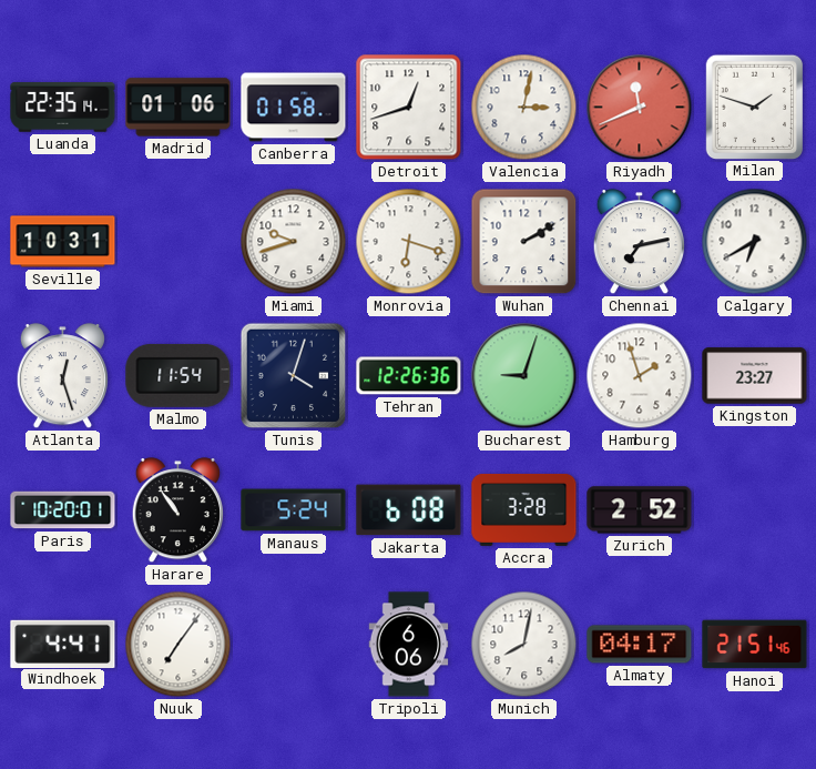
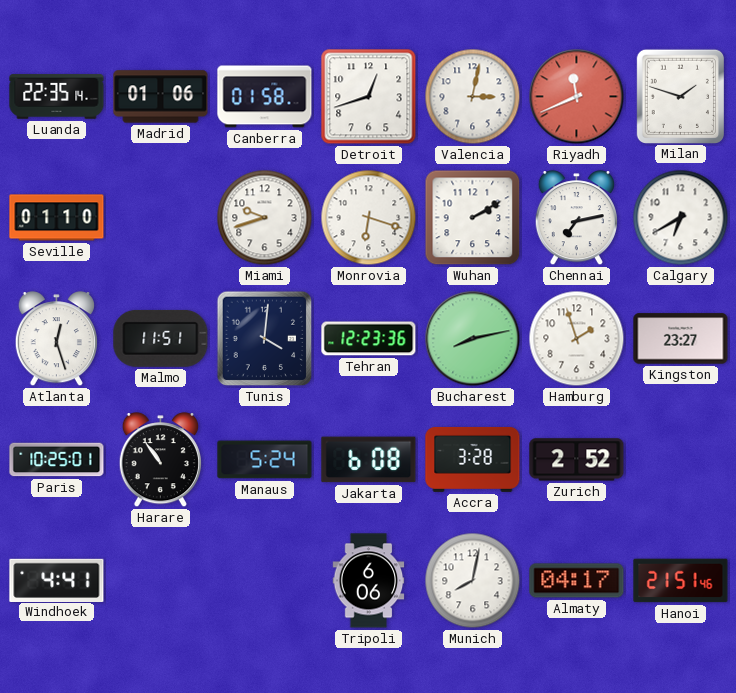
Seville: 10:31 -> 01:10 (57, 218)
Malmo: 11:54 -> 11:51 (161, 338)
Tunis: 4:03 -> 4:01 (265, 339)
Tehran: 12:26 -> 12:23 (369, 339)
Bucharest: 9:03 -> 8:13 (473, 339)
Paris: 10:20 -> 10:25 (57, 460)
Nuuk: 7:06 -> none (178, 645)
